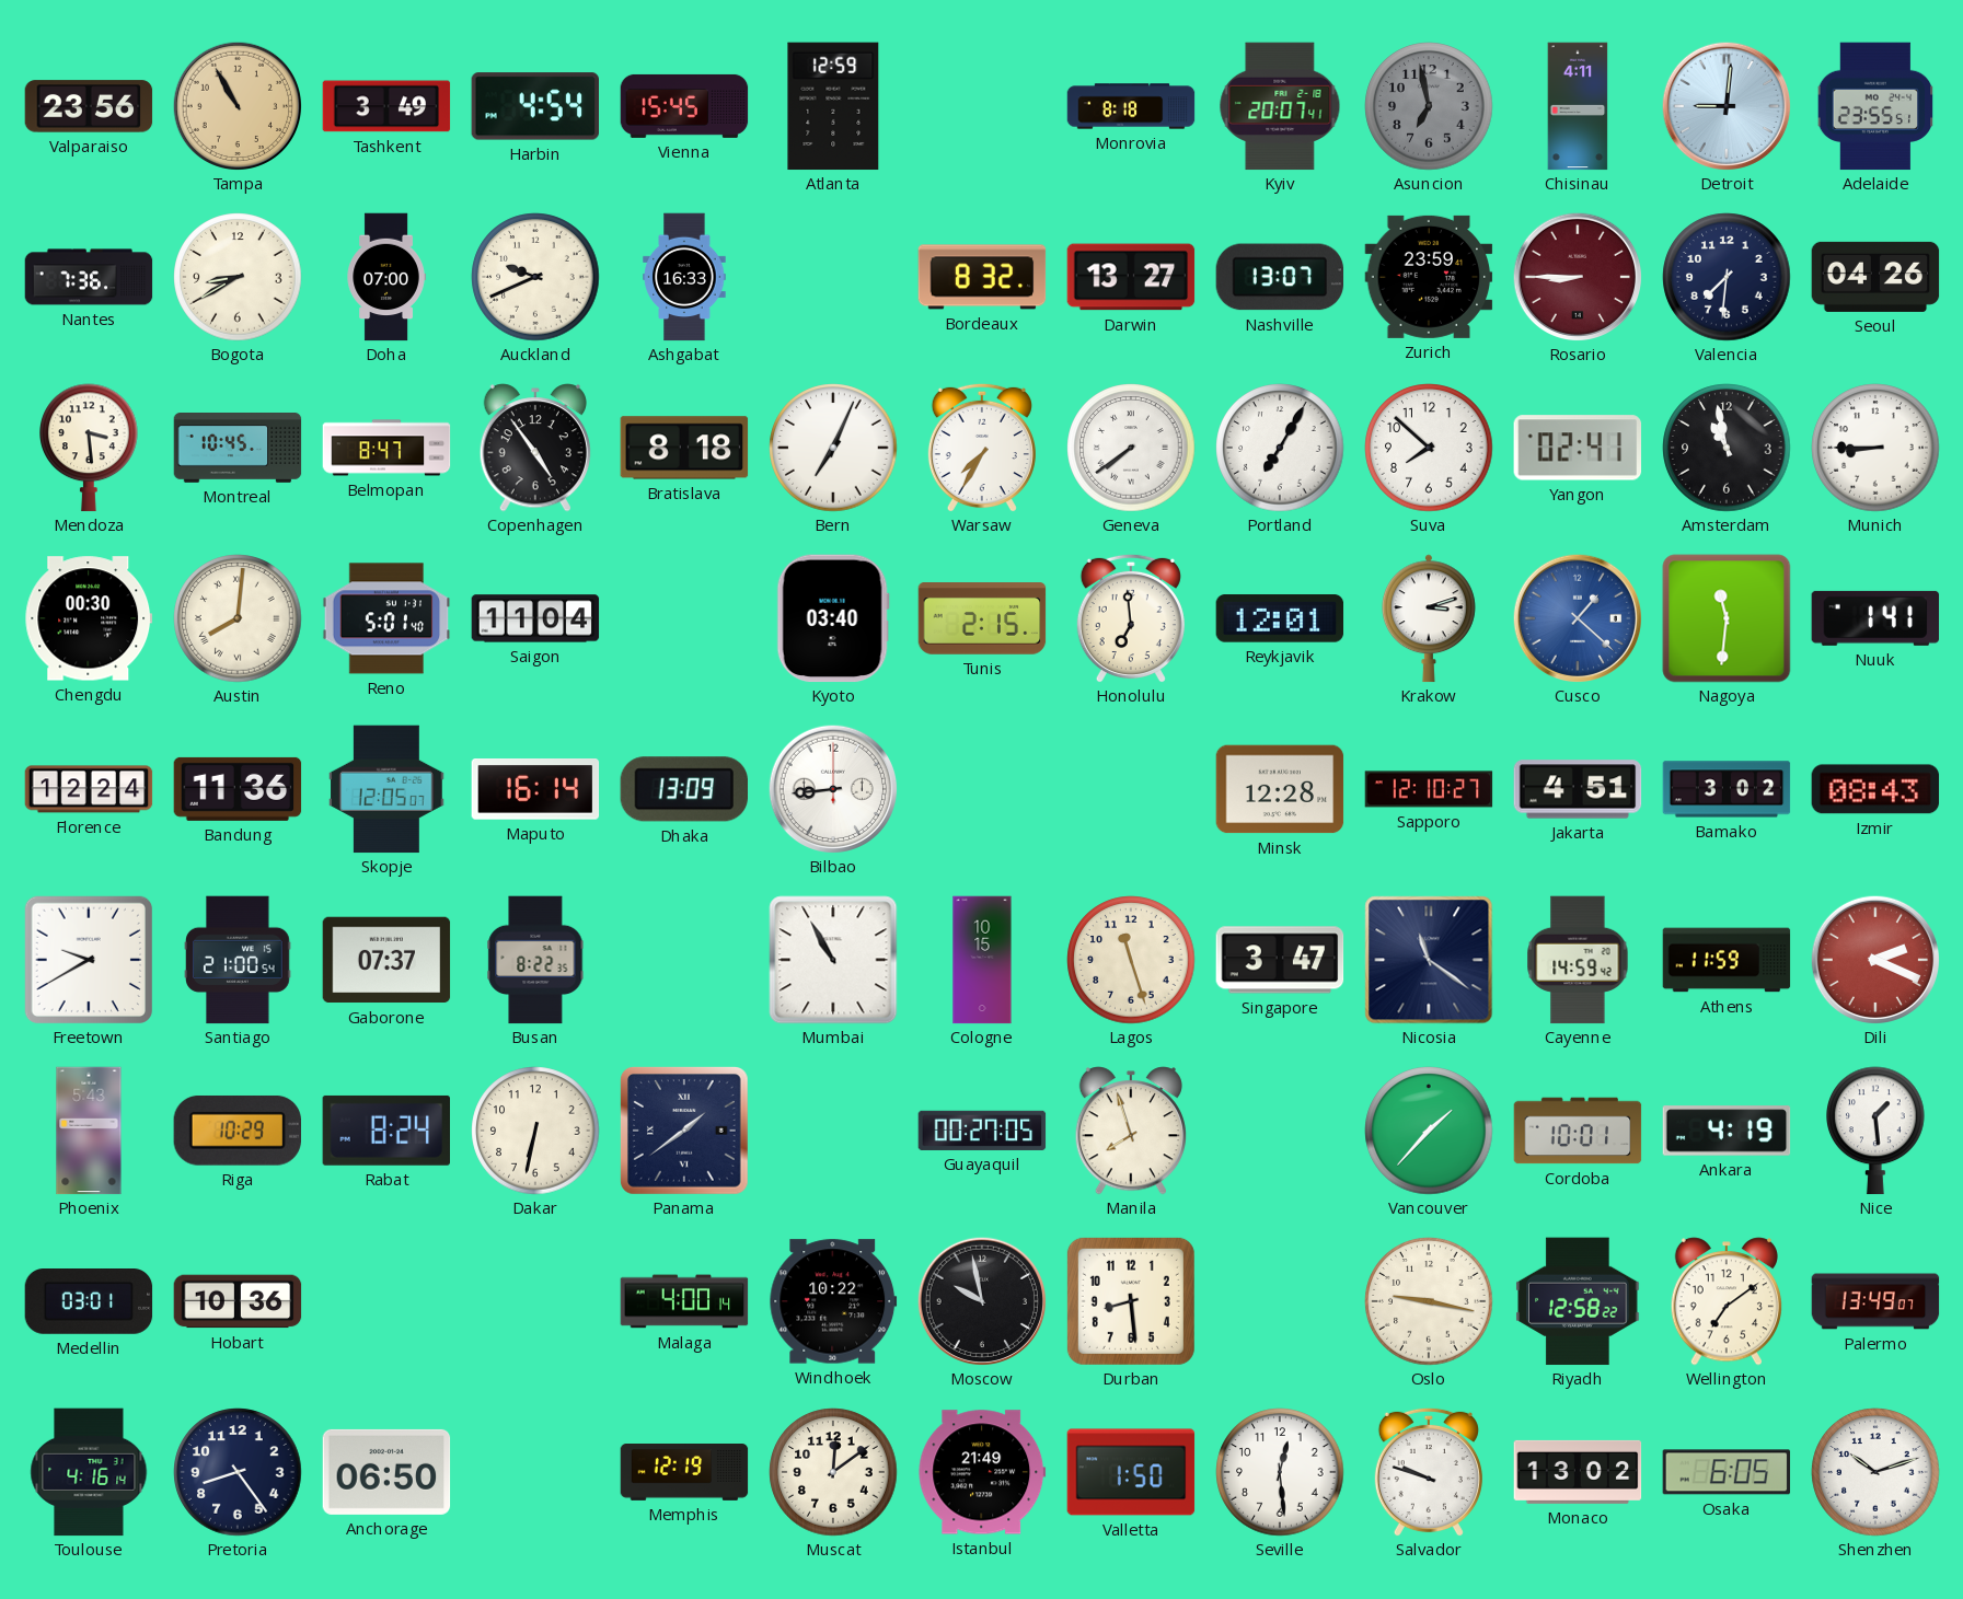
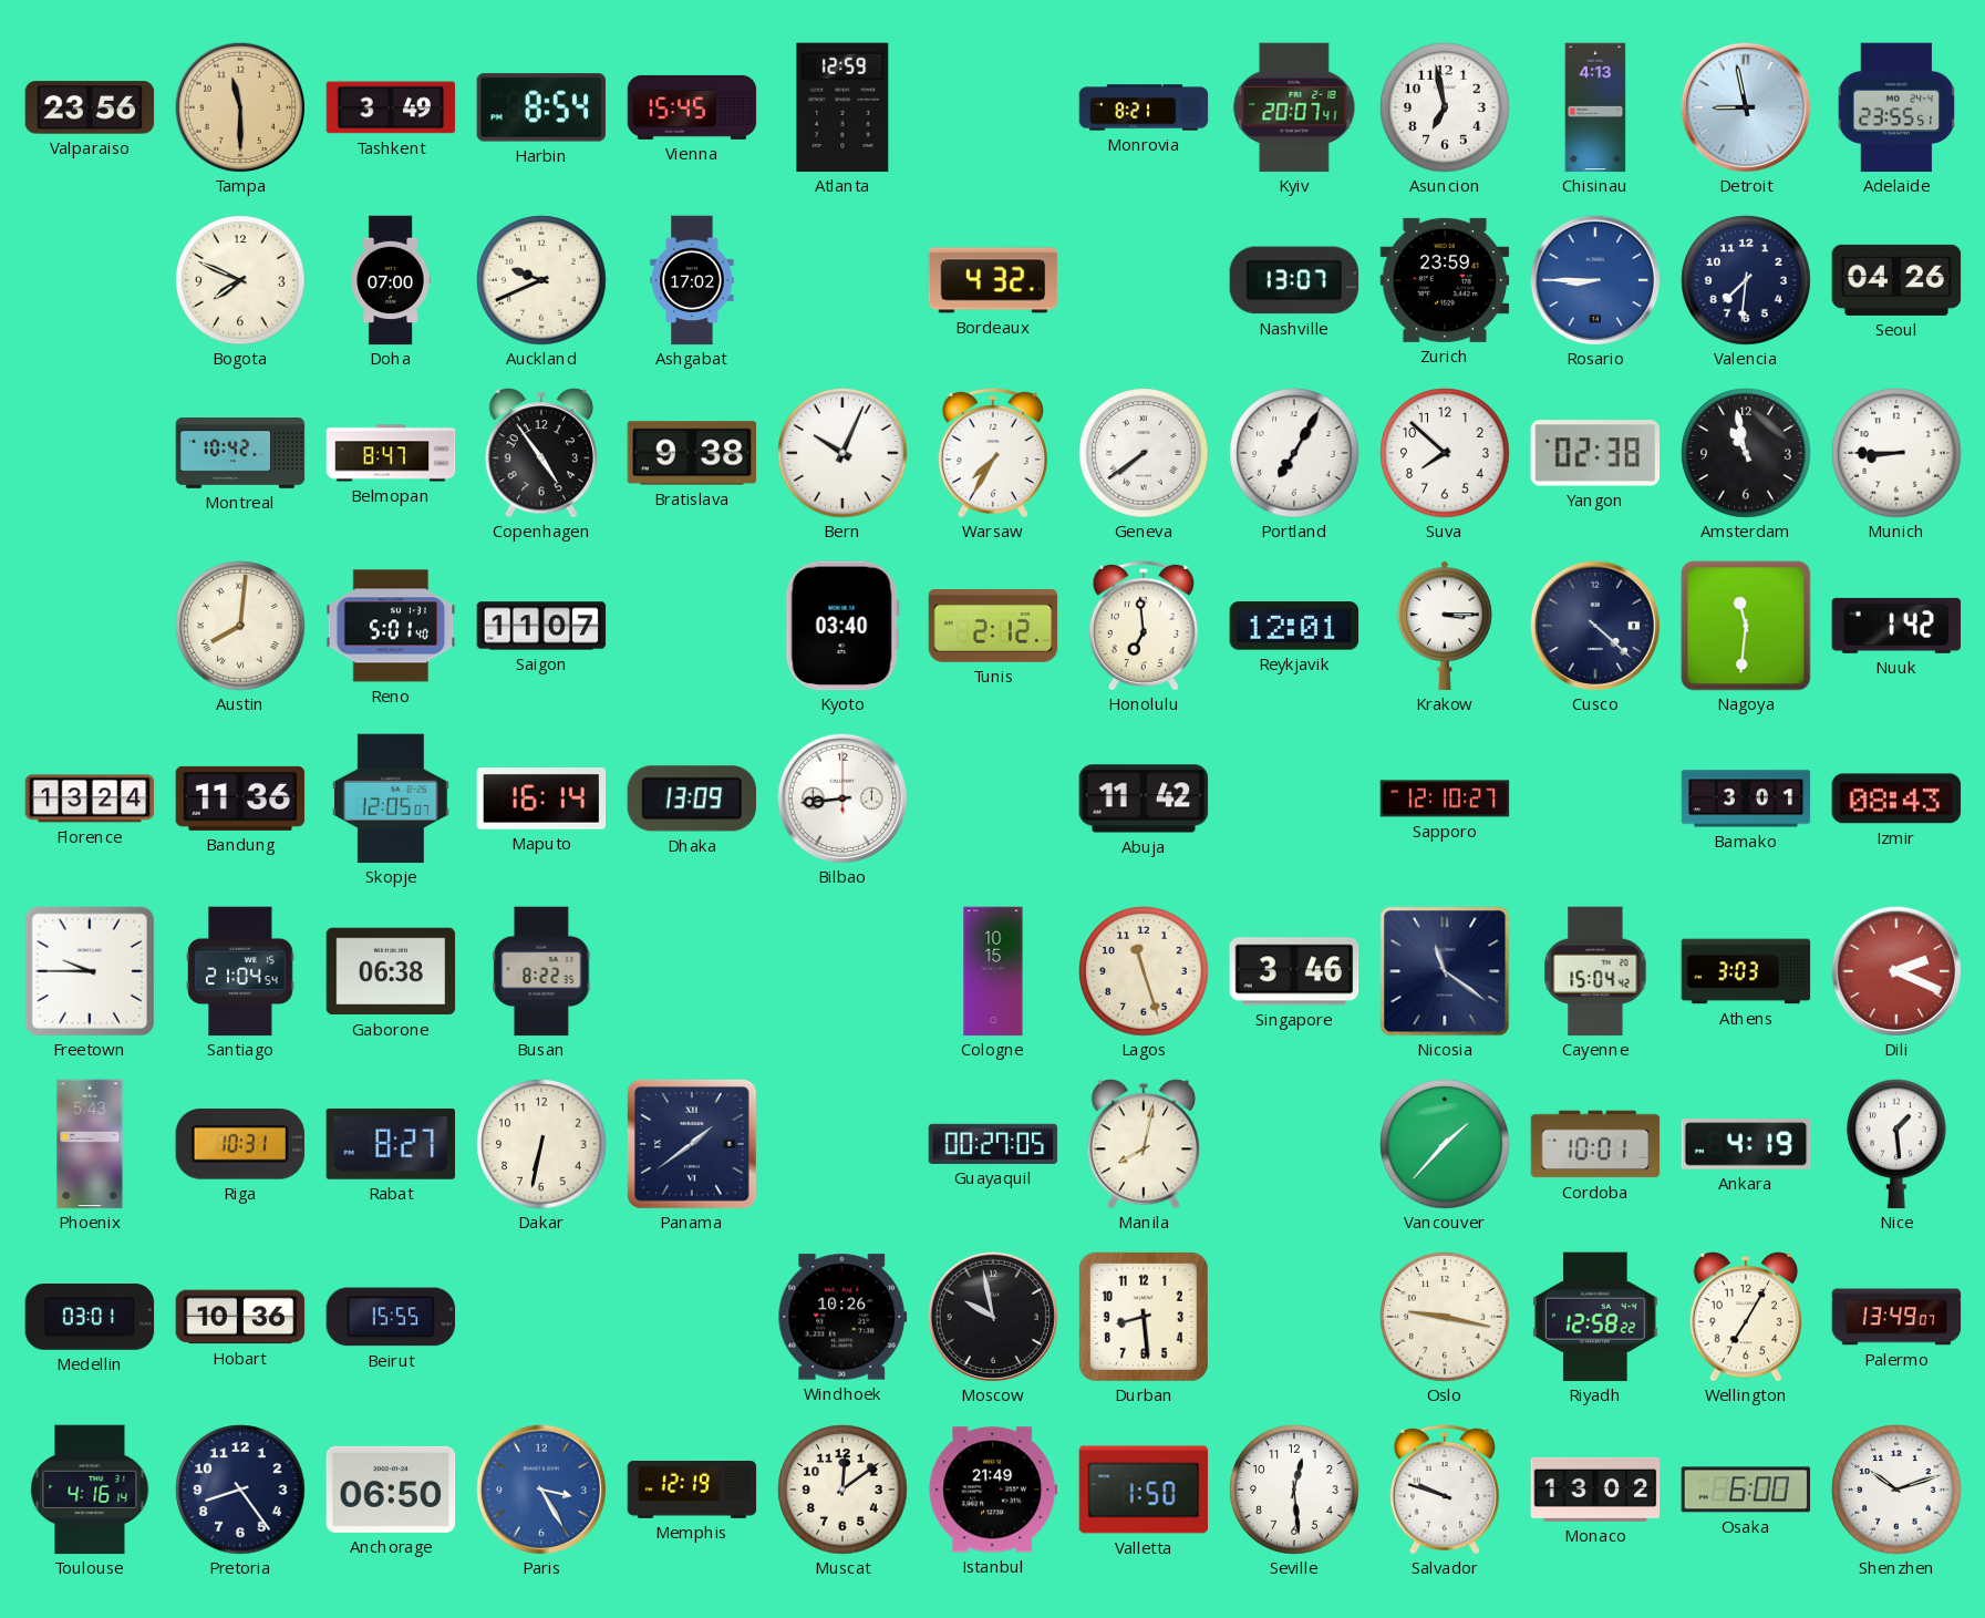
Tampa: 10:55 -> 11:30 (239, 106)
Harbin: 4:54 -> 8:54 (540, 107)
Monrovia: 8:18 -> 8:21 (1144, 107)
Asuncion dial: grey -> white (1445, 107)
Chisinau: 4:11 -> 4:13 (1595, 107)
Detroit: 9:01 -> 8:58 (1745, 106)
Nantes: 7:36 -> none (89, 277)
Bogota: 8:40 -> 7:49 (240, 280)
Ashgabat: 16:33 -> 17:02 (692, 280)
Bordeaux: 8:32 -> 4:32 (993, 280)
Darwin: 13:27 -> none (1131, 277)
Rosario dial: burgundy -> blue (1594, 279)
Mendoza: 3:29 -> none (89, 448)
Montreal: 10:45 -> 10:42 (240, 454)
Bratislava: 8:18 -> 9:38 (692, 453)
Bern: 7:04 -> 10:04 (842, 453)
Yangon: 02:41 -> 02:38 (1595, 453)
Chengdu: 00:30 -> none (89, 618)
Saigon: 11:04 -> 11:07 (541, 626)
Tunis: 2:15 -> 2:12 (993, 626)
Krakow: 3:12 -> 3:15 (1445, 626)
Cusco: 1:22 -> 4:22 (1594, 625)
Cusco dial: blue -> navy (1594, 625)
Nuuk: 1:41 -> 1:42 (1896, 626)
Florence: 12:24 -> 13:24 (90, 798)
Abuja: none -> 11:42 (1144, 798)
Minsk: 12:28 -> none (1280, 789)
Jakarta: 4:51 -> none (1578, 789)
Bamako: 3:02 -> 3:01 (1746, 798)
Freetown: 9:40 -> 9:45 (89, 970)
Santiago: 21:00 -> 21:04 (241, 971)
Gaborone: 07:37 -> 06:38 (391, 971)
Mumbai: 10:55 -> none (833, 960)
Singapore: 3:47 -> 3:46 (1294, 971)
Cayenne: 14:59 -> 15:04 (1595, 971)
Athens: 11:59 -> 3:03 (1746, 971)
Riga: 10:29 -> 10:31 (239, 1144)
Rabat: 8:24 -> 8:27 (390, 1144)
Manila: 7:57 -> 8:02 (1143, 1144)
Beirut: none -> 15:55 (391, 1317)
Malaga: 4:00 -> none (684, 1301)
Windhoek: 10:22 -> 10:26 (842, 1317)
Wellington: 7:09 -> 7:05 (1745, 1317)
Paris: none -> 3:25 (540, 1488)
Osaka: 6:05 -> 6:00 (1746, 1490)
